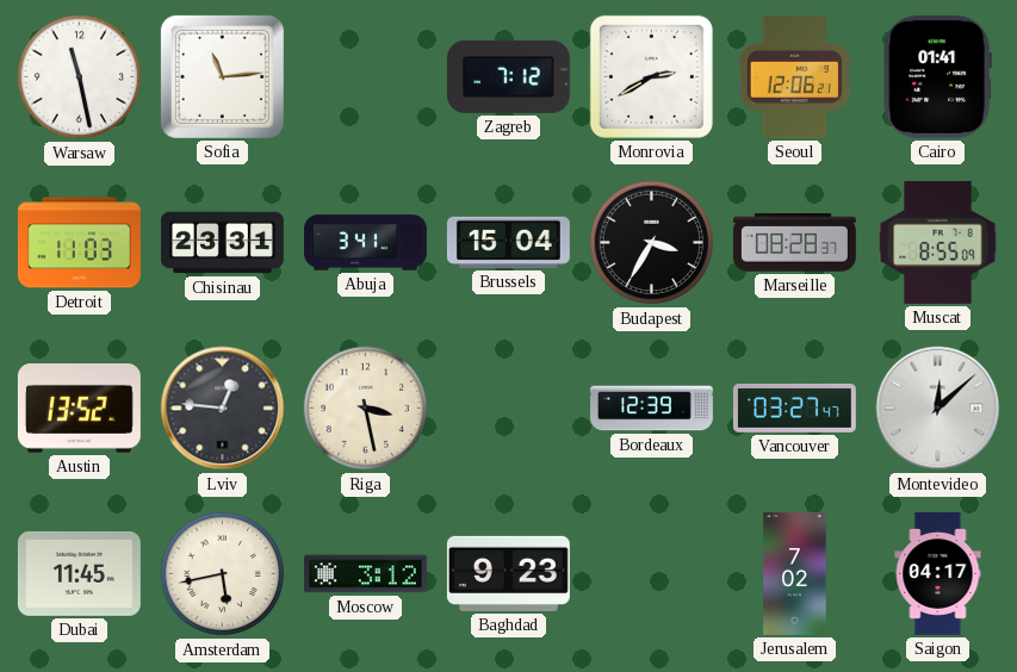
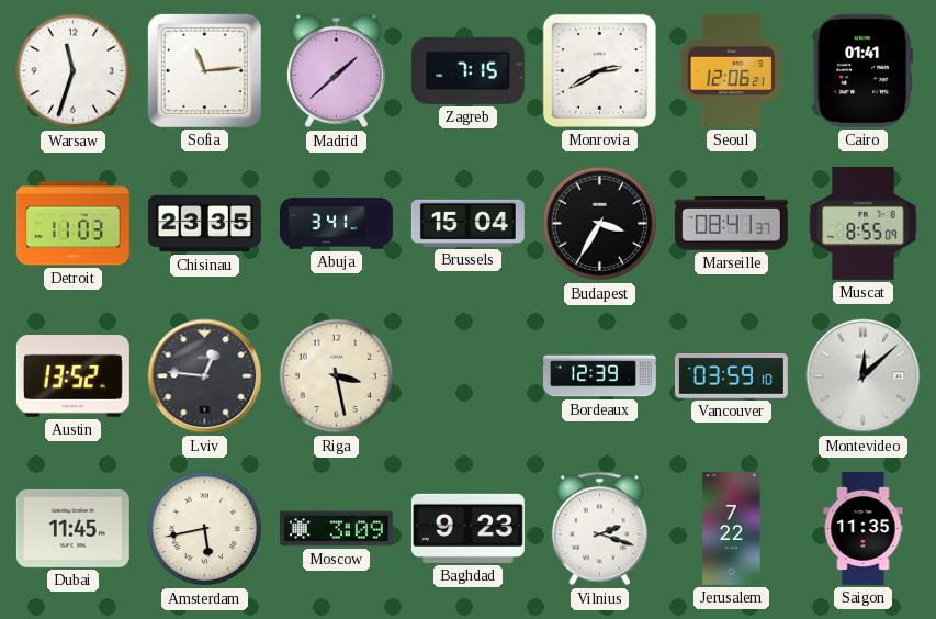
Warsaw: 11:28 -> 11:33 (74, 71)
Madrid: none -> 1:38 (336, 71)
Zagreb: 7:12 -> 7:15 (467, 70)
Chisinau: 23:31 -> 23:35 (204, 224)
Marseille: 08:28 -> 08:41 (731, 224)
Vancouver: 03:27 -> 03:59 (731, 376)
Moscow: 3:12 -> 3:09 (336, 529)
Vilnius: none -> 2:18 (599, 529)
Jerusalem: 7:02 -> 7:22 (732, 528)
Saigon: 04:17 -> 11:35 (864, 528)
